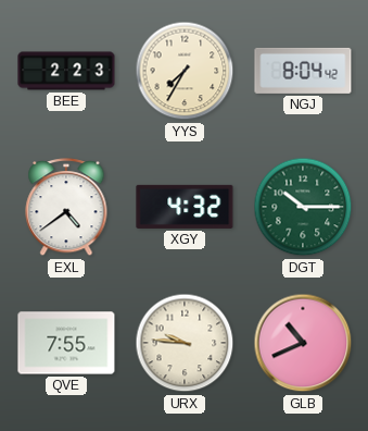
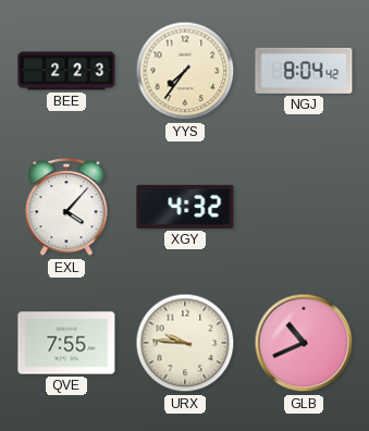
YYS: 7:35 -> 7:36 (185, 71)
EXL: 4:39 -> 4:07 (66, 208)
DGT: 10:15 -> none (303, 207)
